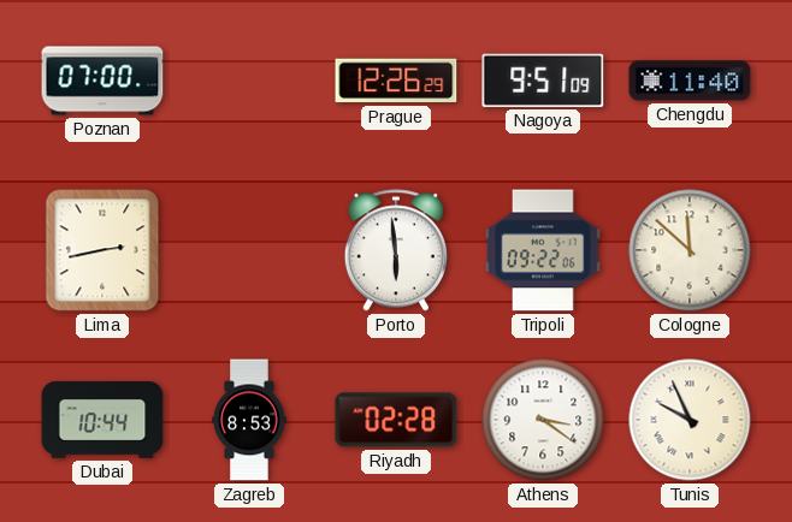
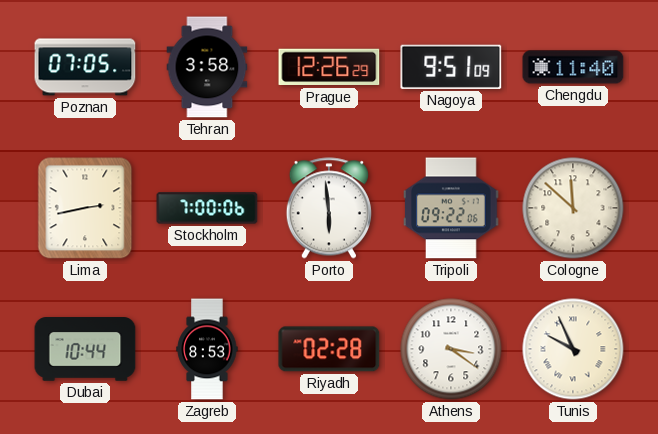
Poznan: 07:00 -> 07:05 (85, 67)
Tehran: none -> 3:58 (207, 67)
Stockholm: none -> 7:00 (207, 208)
